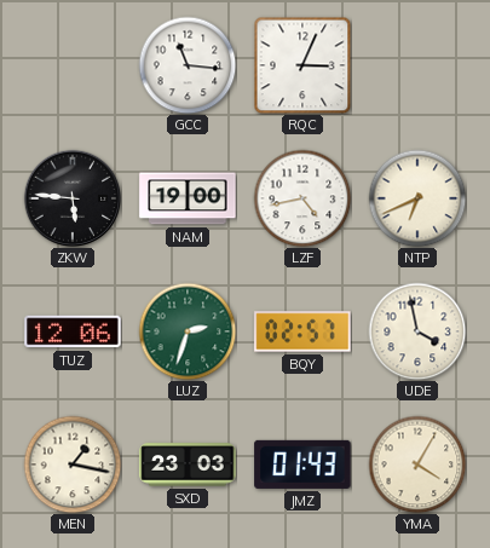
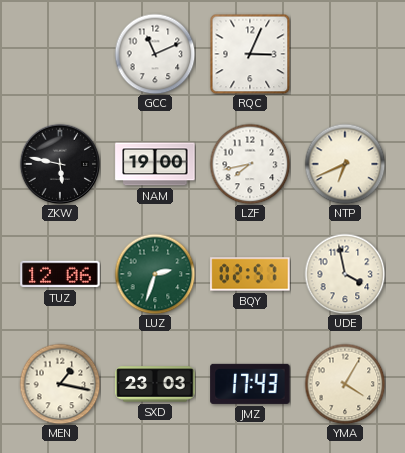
GCC: 11:16 -> 11:11 (155, 54)
ZKW: 5:46 -> 5:47 (60, 164)
LZF: 4:43 -> 7:43 (250, 164)
JMZ: 01:43 -> 17:43 (250, 384)
